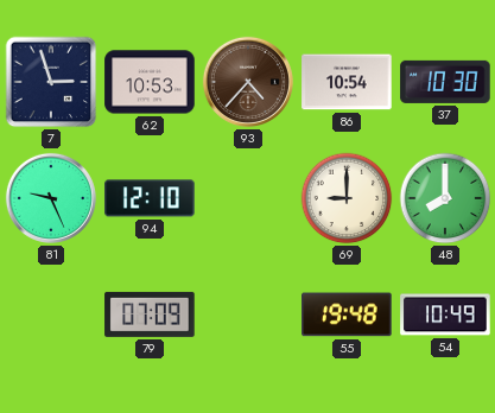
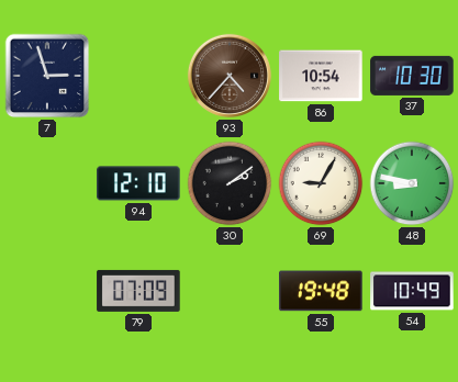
62: 10:53 -> none (150, 82)
81: 9:26 -> none (51, 198)
30: none -> 2:09 (230, 183)
69: 9:00 -> 9:05 (321, 183)
48: 8:00 -> 8:47 (412, 183)
